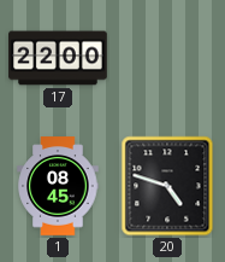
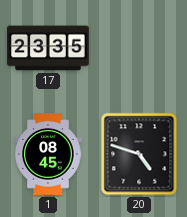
17: 22:00 -> 23:35 (48, 48)
